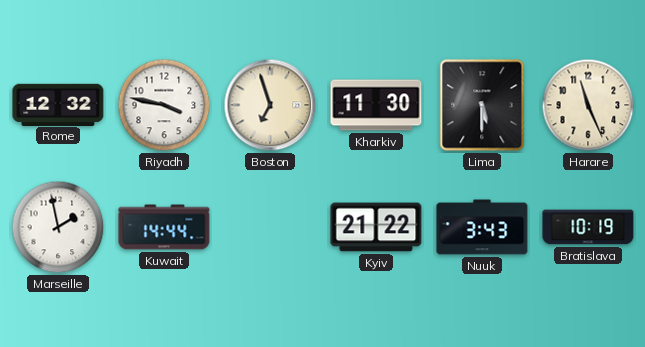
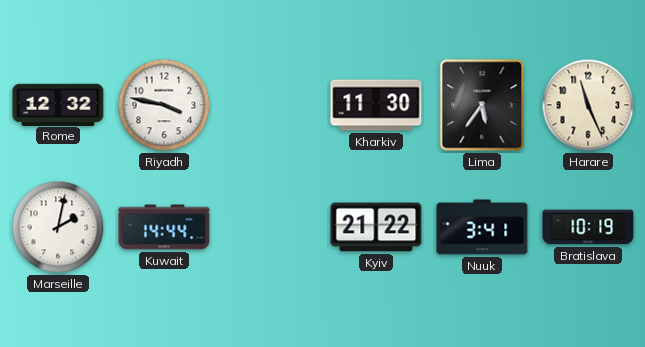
Boston: 6:57 -> none (270, 105)
Lima: 5:30 -> 5:36 (482, 105)
Marseille: 1:58 -> 2:02 (58, 227)
Nuuk: 3:43 -> 3:41 (482, 227)
